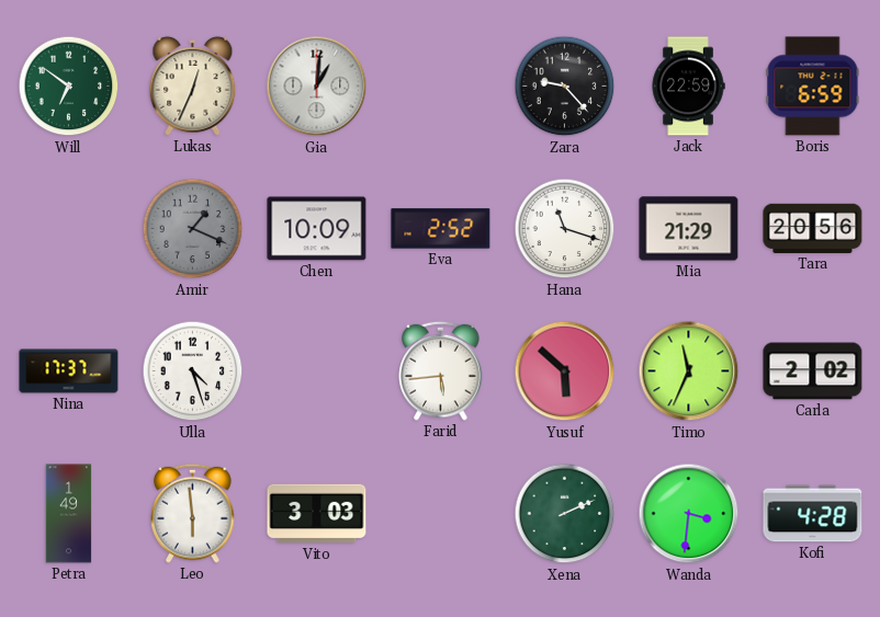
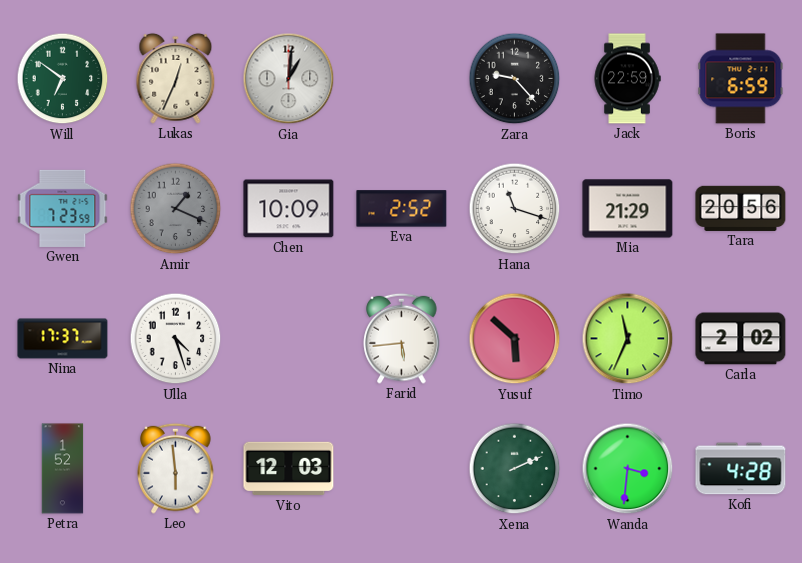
Gwen: none -> 7:23 (63, 208)
Petra: 1:49 -> 1:52 (63, 469)
Vito: 3:03 -> 12:03 (289, 469)
